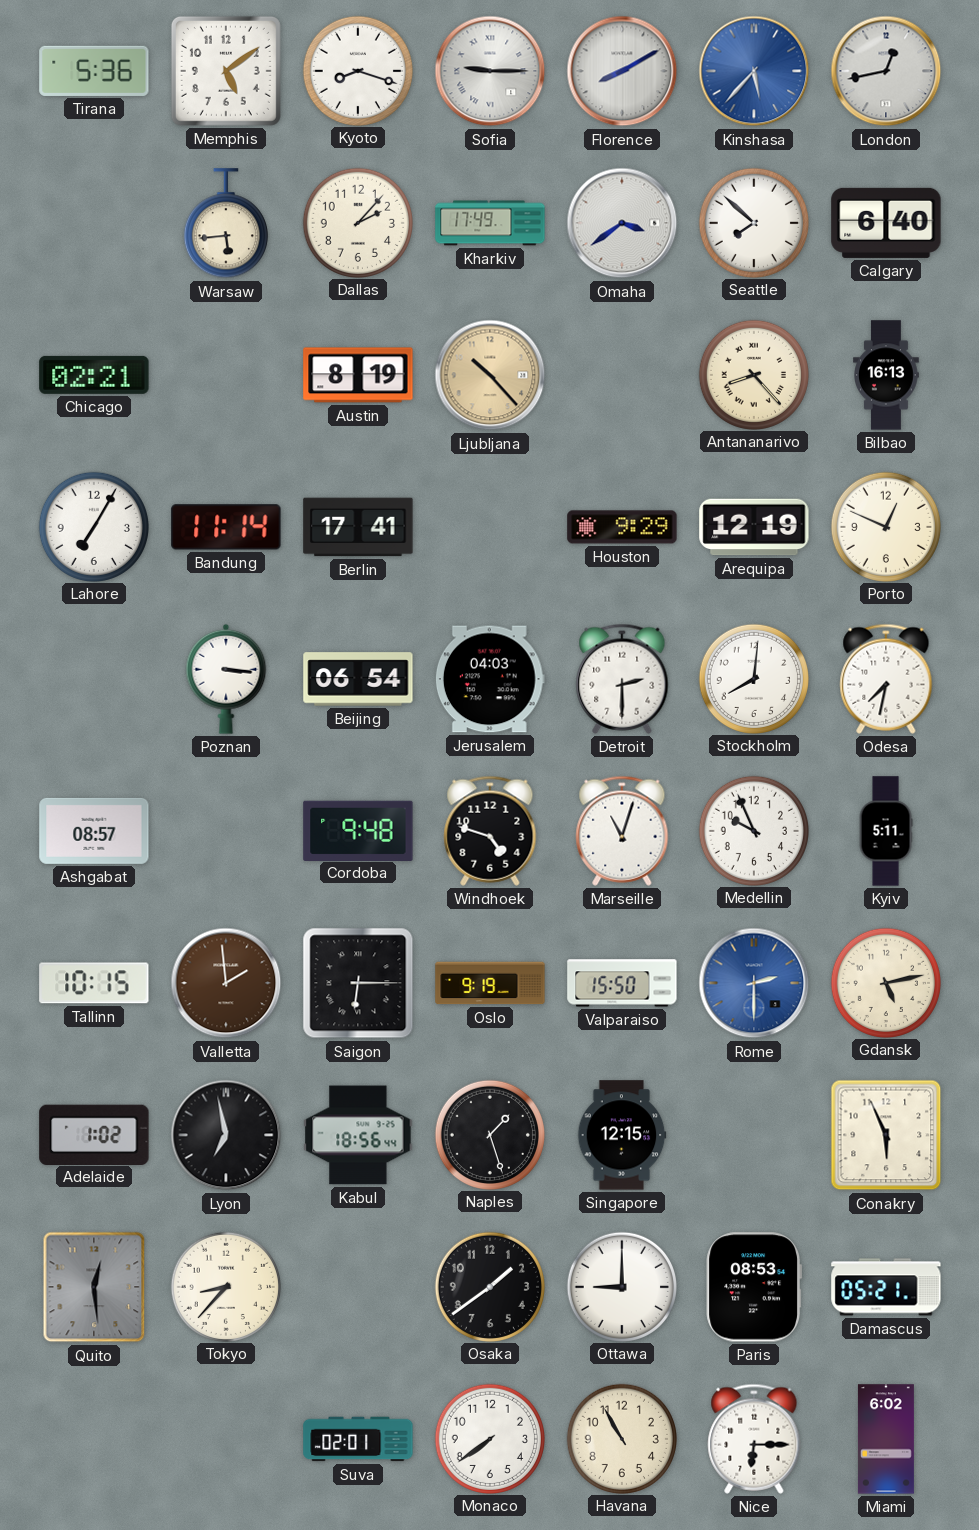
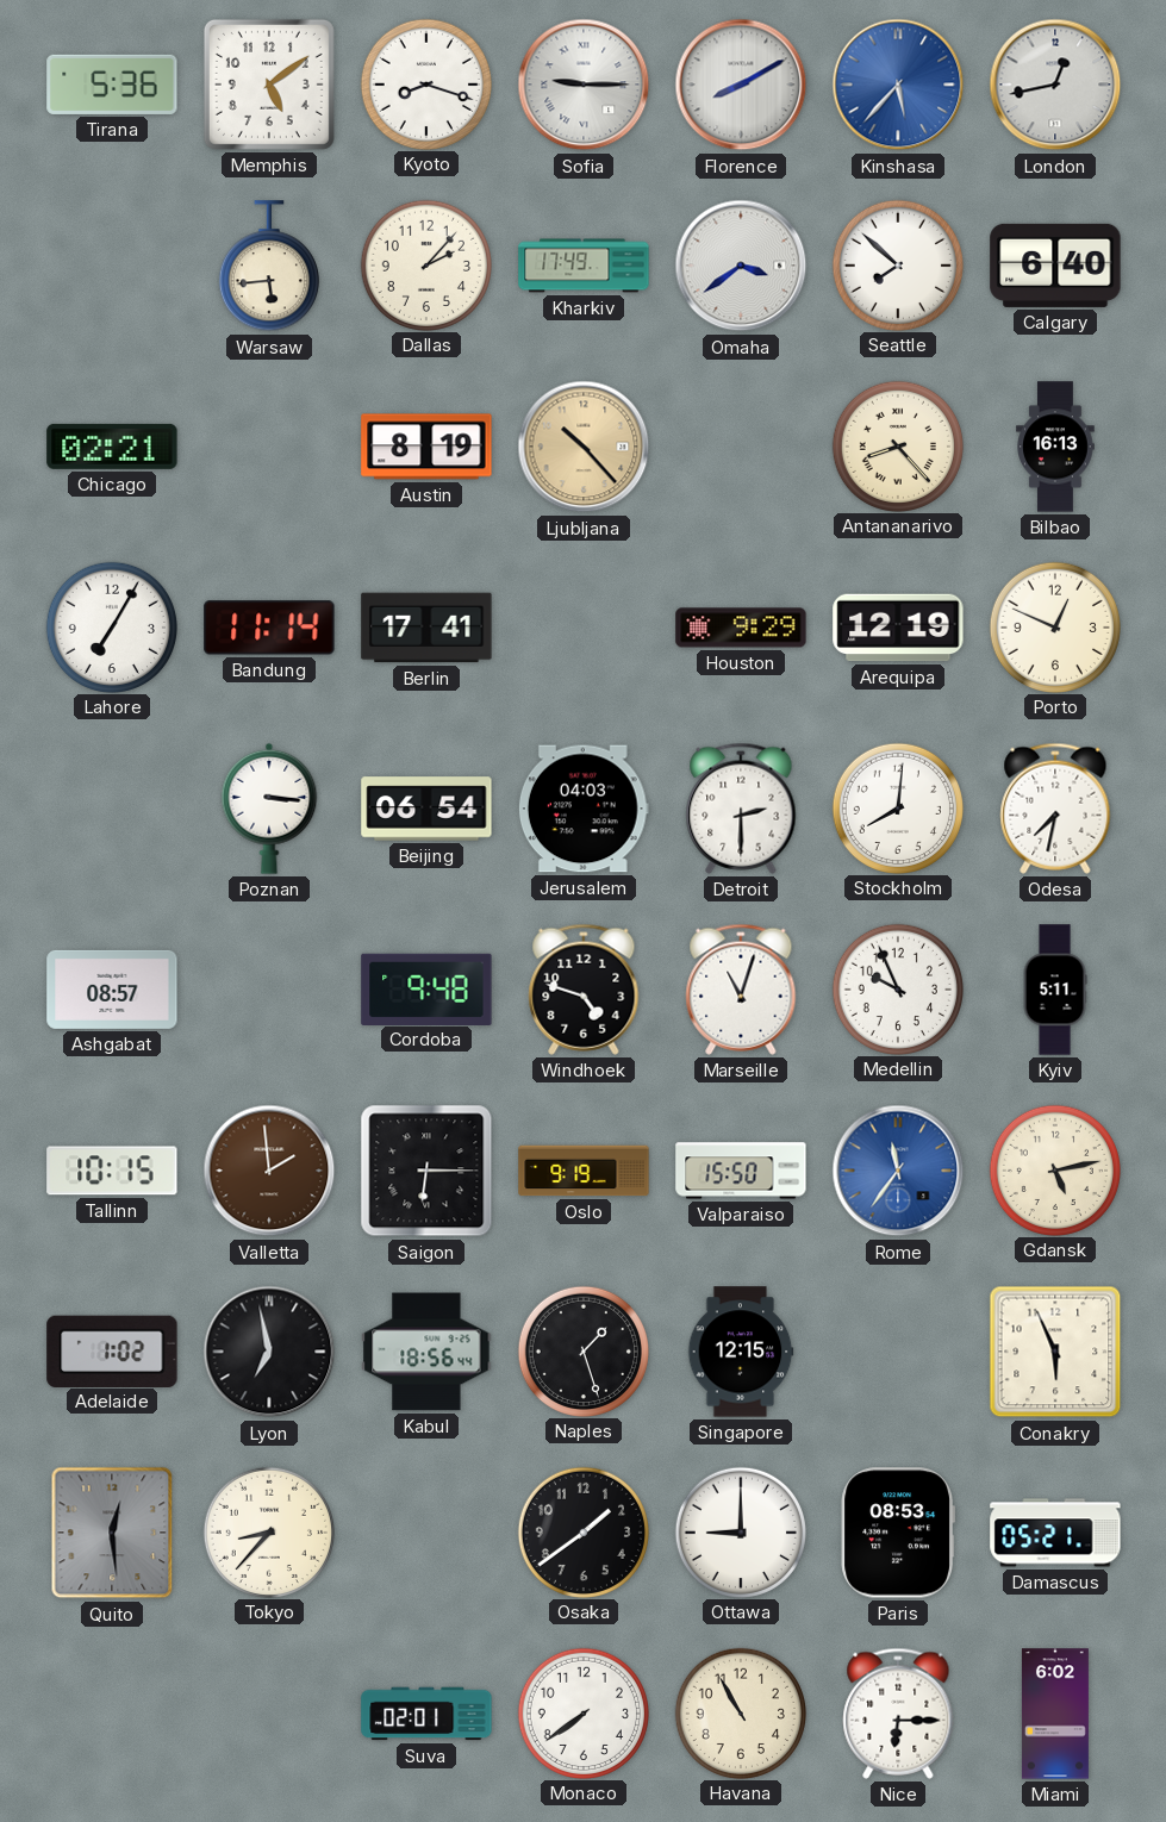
Rome: 2:30 -> 11:36 (898, 1171)
